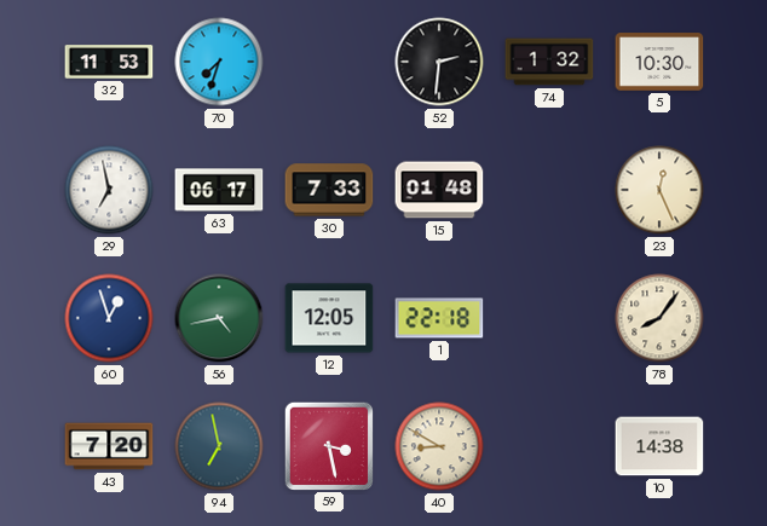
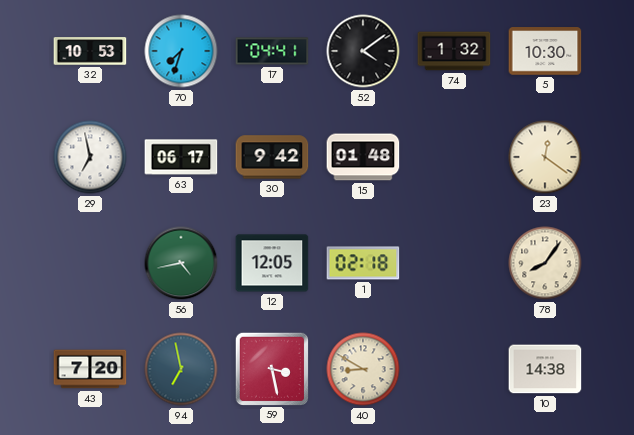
32: 11:53 -> 10:53 (90, 51)
17: none -> 04:41 (272, 51)
52: 2:31 -> 4:09 (363, 51)
30: 7:33 -> 9:42 (272, 157)
23: 12:26 -> 12:21 (545, 157)
60: 12:57 -> none (109, 318)
1: 22:18 -> 02:18 (363, 263)
